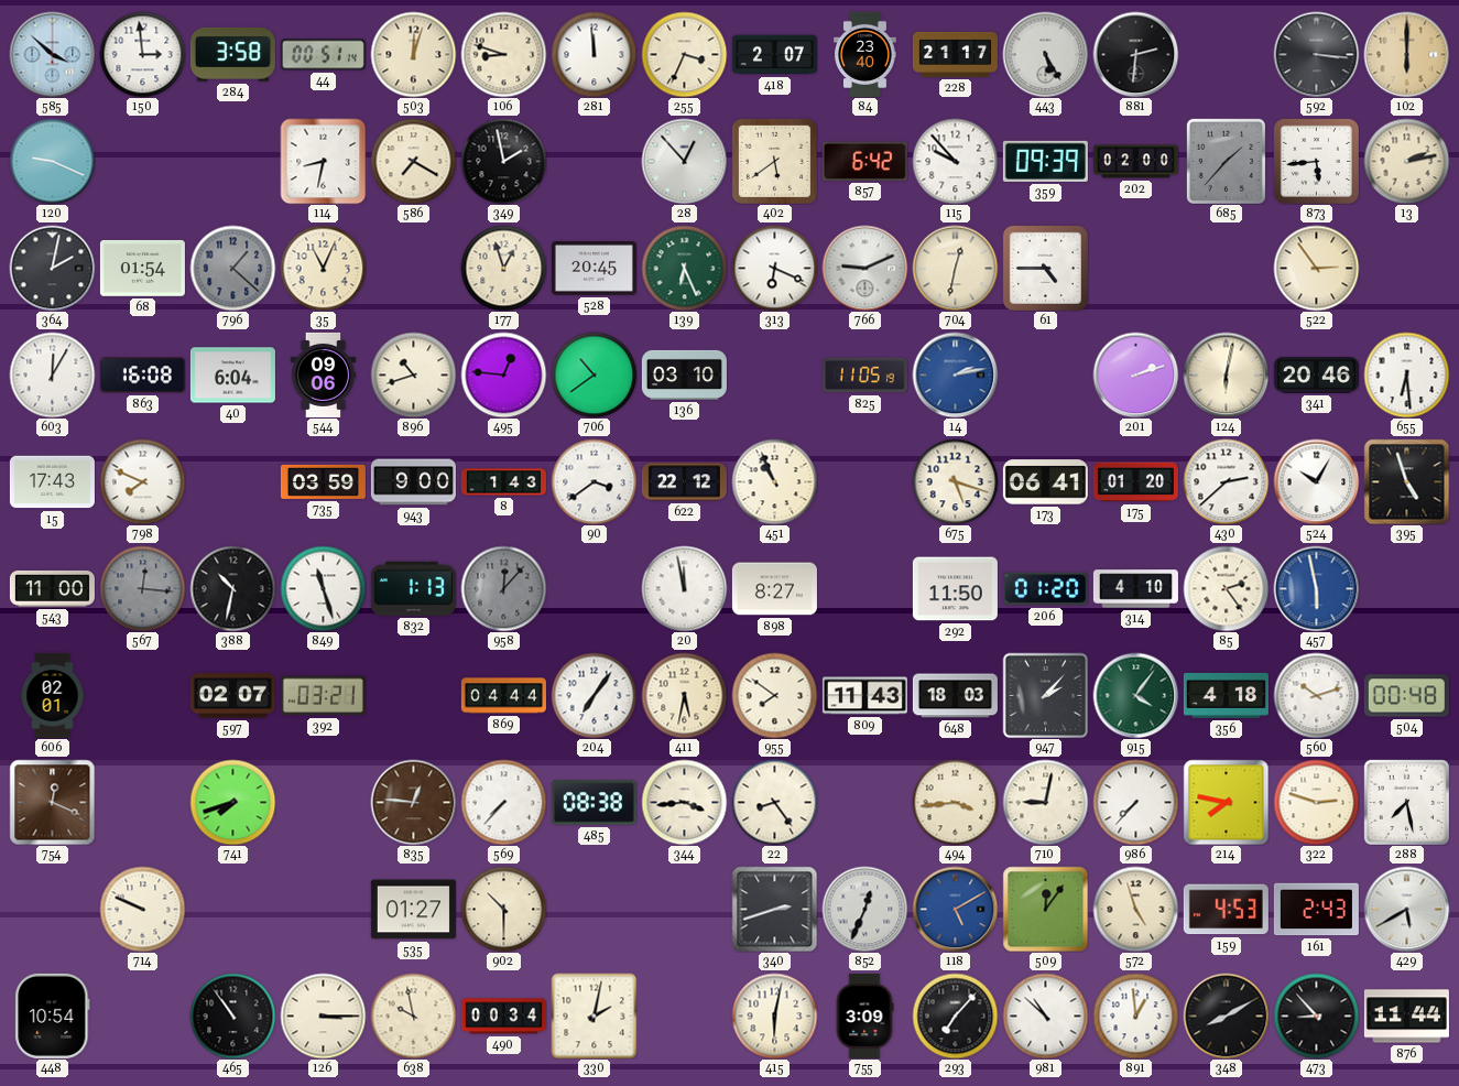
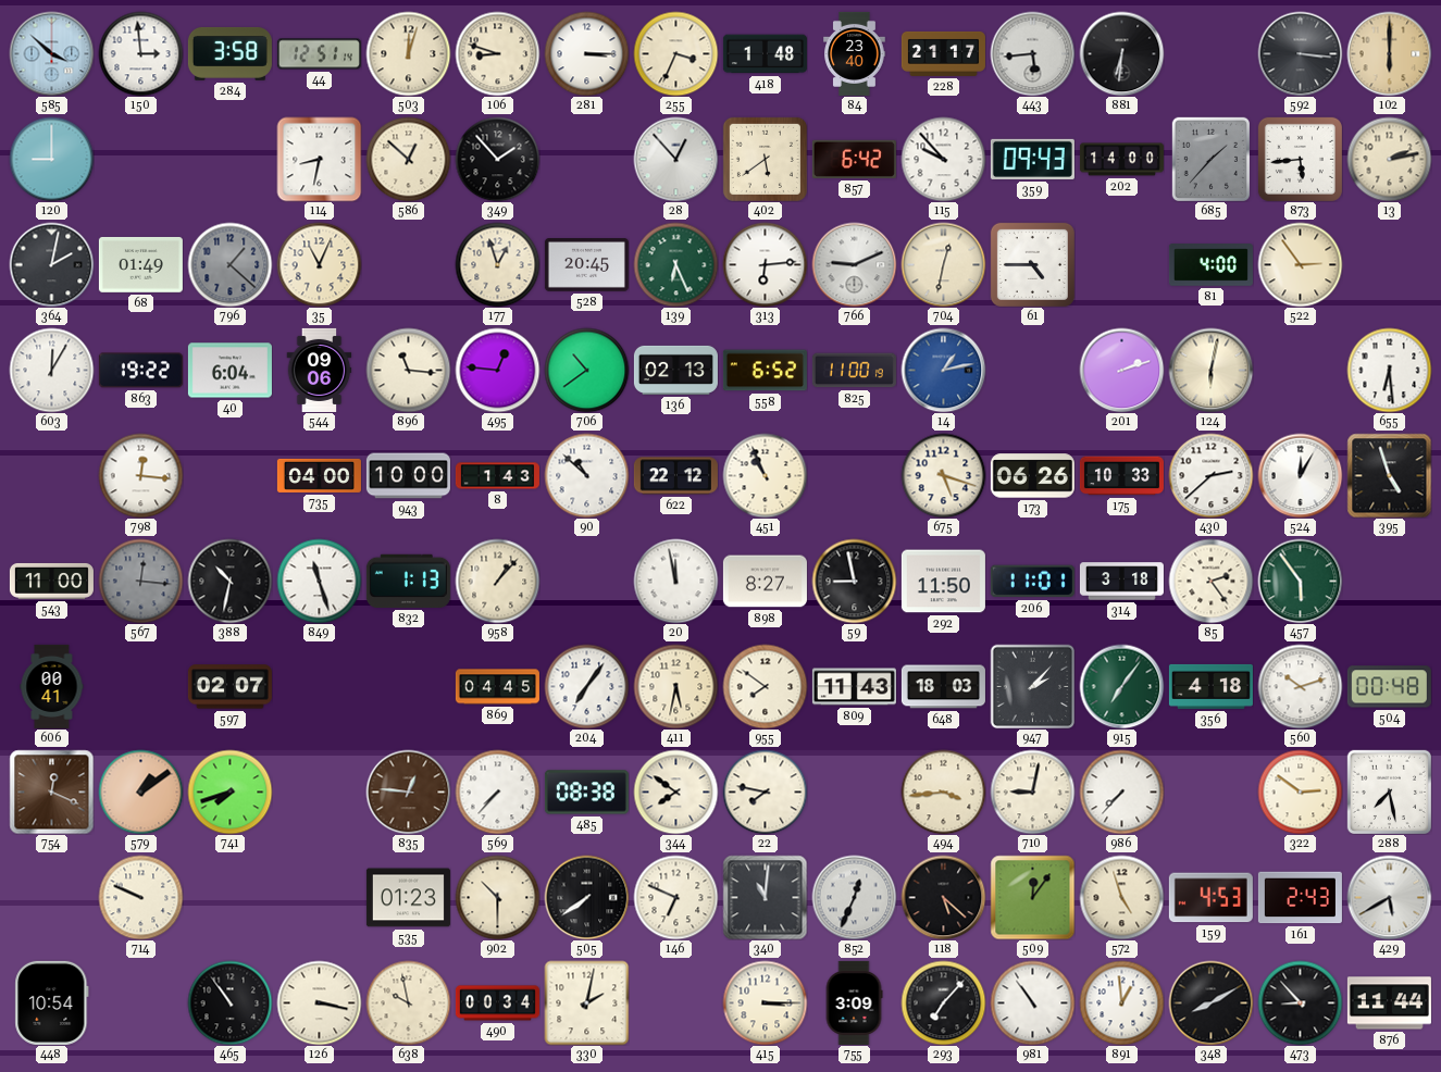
44: 00:51 -> 12:51 (319, 54)
281: 11:59 -> 3:15 (586, 53)
418: 2:07 -> 1:48 (765, 54)
443: 5:25 -> 5:44 (1032, 53)
881: 2:31 -> 6:31 (1121, 53)
120: 9:19 -> 9:00 (51, 159)
586: 7:20 -> 12:52 (408, 159)
349: 1:58 -> 1:53 (497, 159)
359: 09:39 -> 09:43 (1032, 159)
202: 02:00 -> 14:00 (1121, 160)
68: 01:54 -> 01:49 (140, 265)
313: 6:19 -> 6:14 (765, 264)
81: none -> 4:00 (1210, 265)
863: 16:08 -> 19:22 (140, 371)
896: 10:42 -> 11:16 (408, 370)
136: 03:10 -> 02:13 (675, 370)
558: none -> 6:52 (765, 371)
825: 11:05 -> 11:00 (854, 371)
14: 2:13 -> 1:13 (943, 370)
341: 20:46 -> none (1316, 376)
15: 17:43 -> none (52, 482)
798: 7:49 -> 12:16 (140, 475)
735: 03:59 -> 04:00 (319, 475)
943: 9:00 -> 10:00 (408, 476)
90: 3:39 -> 10:52 (586, 475)
173: 06:41 -> 06:26 (1032, 476)
175: 01:20 -> 10:33 (1121, 476)
524: 10:05 -> 12:05 (1300, 475)
958: 12:07 -> 1:07 (497, 581)
958 dial: grey -> cream (497, 581)
59: none -> 8:58 (854, 581)
206: 01:20 -> 11:01 (1032, 582)
314: 4:10 -> 3:18 (1121, 582)
457: 5:58 -> 5:54 (1300, 581)
457 dial: blue -> green (1300, 581)
606: 02:01 -> 00:41 (52, 686)
392: 03:21 -> none (323, 696)
869: 04:44 -> 04:45 (497, 687)
915: 4:06 -> 7:06 (1121, 686)
579: none -> 1:09 (140, 791)
344: 3:44 -> 7:51 (675, 791)
22: 8:24 -> 7:47 (765, 791)
214: 7:47 -> none (1226, 802)
322: 2:48 -> 2:51 (1300, 791)
535: 01:27 -> 01:23 (408, 898)
505: none -> 7:39 (586, 897)
146: none -> 6:49 (675, 897)
340: 2:42 -> 11:01 (765, 897)
118: 5:10 -> 5:22 (943, 897)
118 dial: blue -> black (943, 897)
126: 3:15 -> 3:17 (319, 1002)
415: 6:02 -> 3:15 (765, 1002)
981: 10:52 -> 10:54 (1032, 1002)
